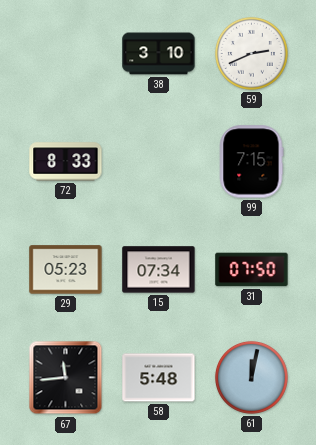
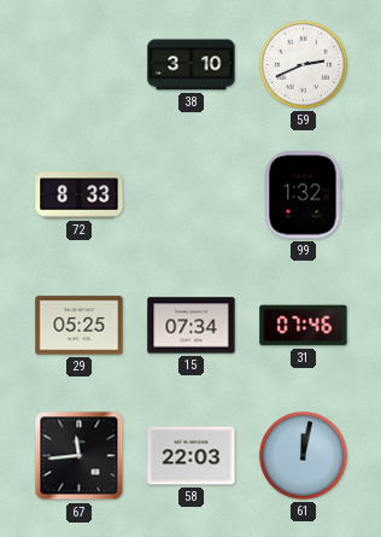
99: 7:15 -> 1:32 (303, 195)
29: 05:23 -> 05:25 (80, 326)
31: 07:50 -> 07:46 (304, 326)
58: 5:48 -> 22:03 (192, 456)
